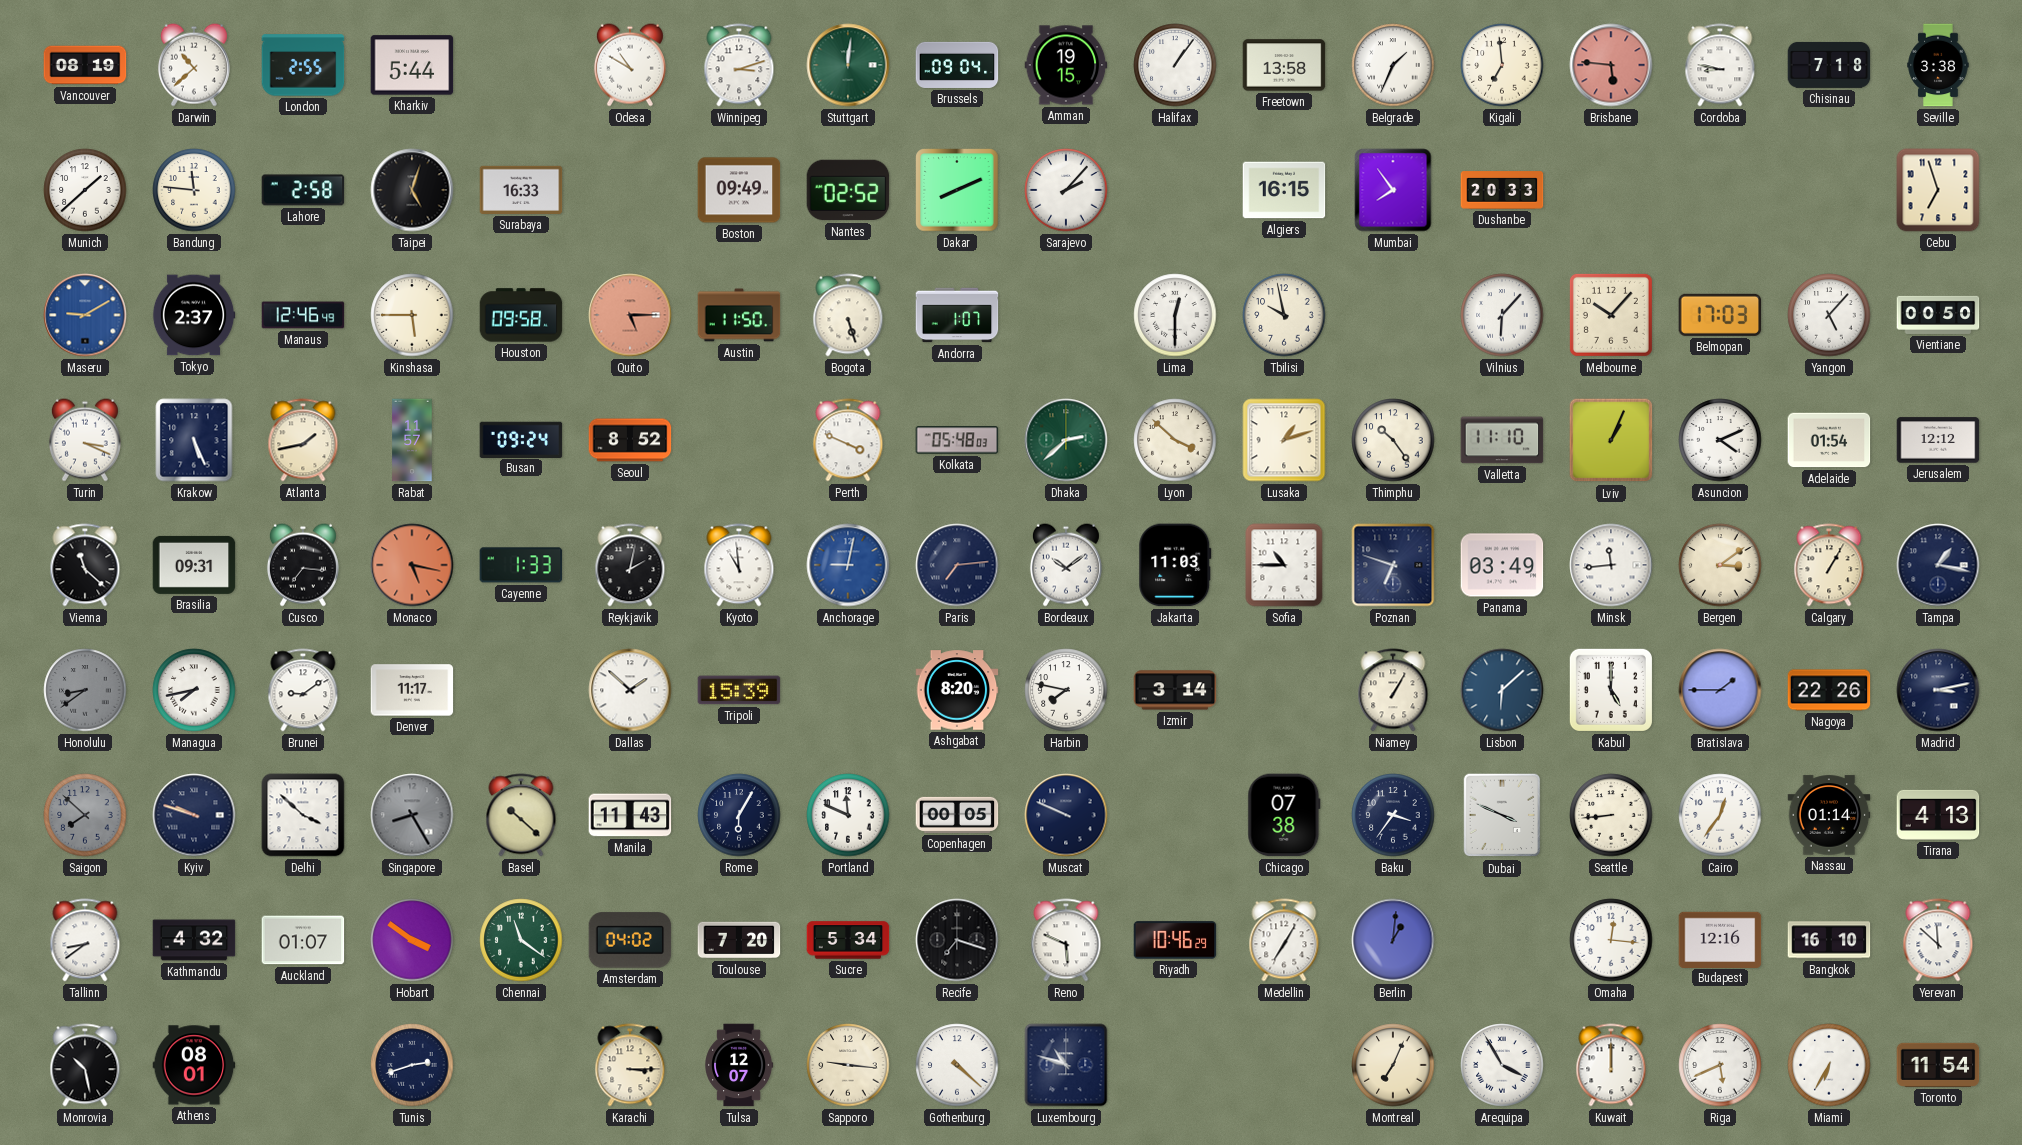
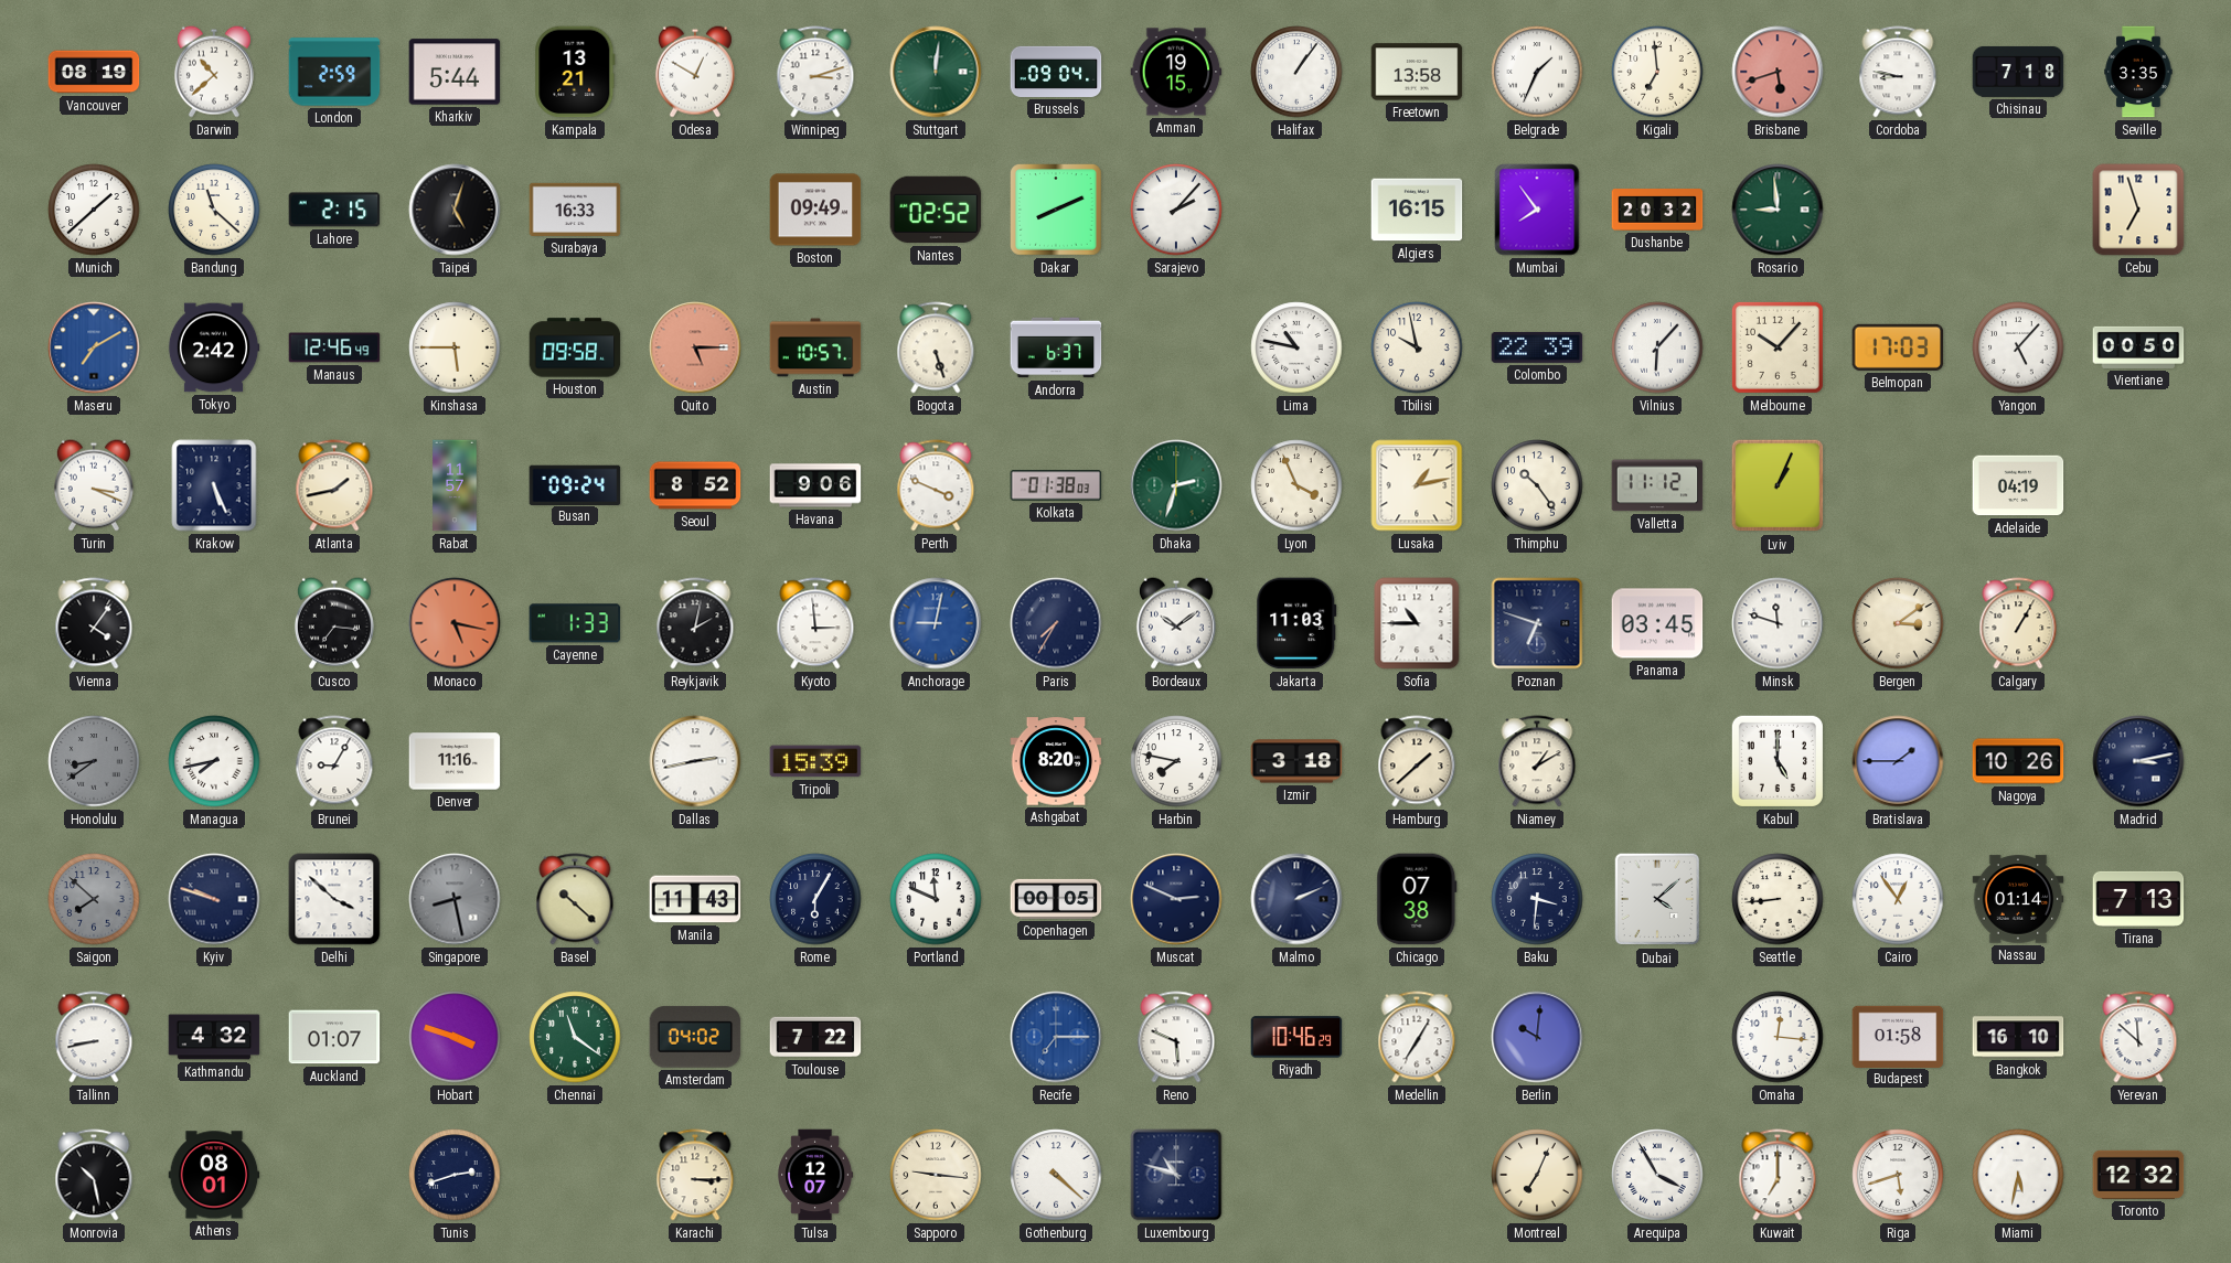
London: 2:55 -> 2:59 (334, 72)
Kampala: none -> 13:21 (575, 72)
Odesa: 10:50 -> 12:50 (695, 72)
Brisbane: 5:46 -> 5:42 (1778, 72)
Seville: 3:38 -> 3:35 (2138, 72)
Bandung: 11:46 -> 11:22 (214, 210)
Lahore: 2:58 -> 2:15 (334, 210)
Dushanbe: 20:33 -> 20:32 (1657, 210)
Rosario: none -> 8:59 (1778, 210)
Maseru: 9:10 -> 7:10 (94, 347)
Tokyo: 2:37 -> 2:42 (214, 347)
Austin: 11:50 -> 10:57 (815, 347)
Andorra: 1:07 -> 6:37 (1056, 347)
Lima: 12:30 -> 10:47 (1296, 347)
Colombo: none -> 22:39 (1537, 347)
Havana: none -> 9:06 (815, 485)
Kolkata: 05:48 -> 01:38 (1056, 485)
Dhaka: 2:38 -> 2:33 (1176, 485)
Lyon: 3:52 -> 3:56 (1296, 485)
Lusaka: 1:12 -> 1:13 (1417, 485)
Valletta: 11:10 -> 11:12 (1657, 485)
Asuncion: 4:11 -> none (1720, 440)
Adelaide: 01:54 -> 04:19 (2018, 485)
Jerusalem: 12:12 -> none (1938, 440)
Vienna: 11:22 -> 4:06 (94, 623)
Brasilia: 09:31 -> none (194, 565)
Kyoto: 10:59 -> 2:59 (815, 623)
Paris: 7:14 -> 7:35 (1056, 623)
Panama: 03:49 -> 03:45 (1657, 623)
Minsk: 11:44 -> 11:48 (1778, 623)
Tampa: 1:17 -> none (1938, 565)
Brunei: 9:09 -> 9:05 (334, 761)
Denver: 11:17 -> 11:16 (455, 761)
Dallas: 1:52 -> 2:43 (695, 761)
Izmir: 3:14 -> 3:18 (1296, 761)
Hamburg: none -> 1:38 (1417, 761)
Niamey: 1:05 -> 1:10 (1537, 761)
Lisbon: 6:08 -> none (1502, 690)
Nagoya: 22:26 -> 10:26 (2018, 761)
Singapore: 8:25 -> 8:28 (455, 899)
Muscat: 9:49 -> 2:49 (1176, 899)
Malmo: none -> 2:11 (1296, 899)
Baku: 3:36 -> 3:31 (1537, 899)
Dubai: 3:49 -> 4:08 (1657, 899)
Cairo: 12:36 -> 12:54 (1898, 899)
Tirana: 4:13 -> 7:13 (2138, 899)
Tallinn: 8:39 -> 8:43 (94, 1037)
Hobart: 3:51 -> 3:48 (455, 1037)
Toulouse: 7:20 -> 7:22 (815, 1037)
Sucre: 5:34 -> none (848, 940)
Recife: 7:18 -> 7:15 (1056, 1037)
Recife dial: black -> blue (1056, 1037)
Berlin: 1:01 -> 10:01 (1537, 1037)
Budapest: 12:16 -> 01:58 (1898, 1036)
Kuwait: 12:00 -> 7:00 (1778, 1175)
Riga: 5:41 -> 5:42 (1898, 1175)
Miami: 6:35 -> 5:32 (2018, 1175)
Toronto: 11:54 -> 12:32 (2138, 1175)
